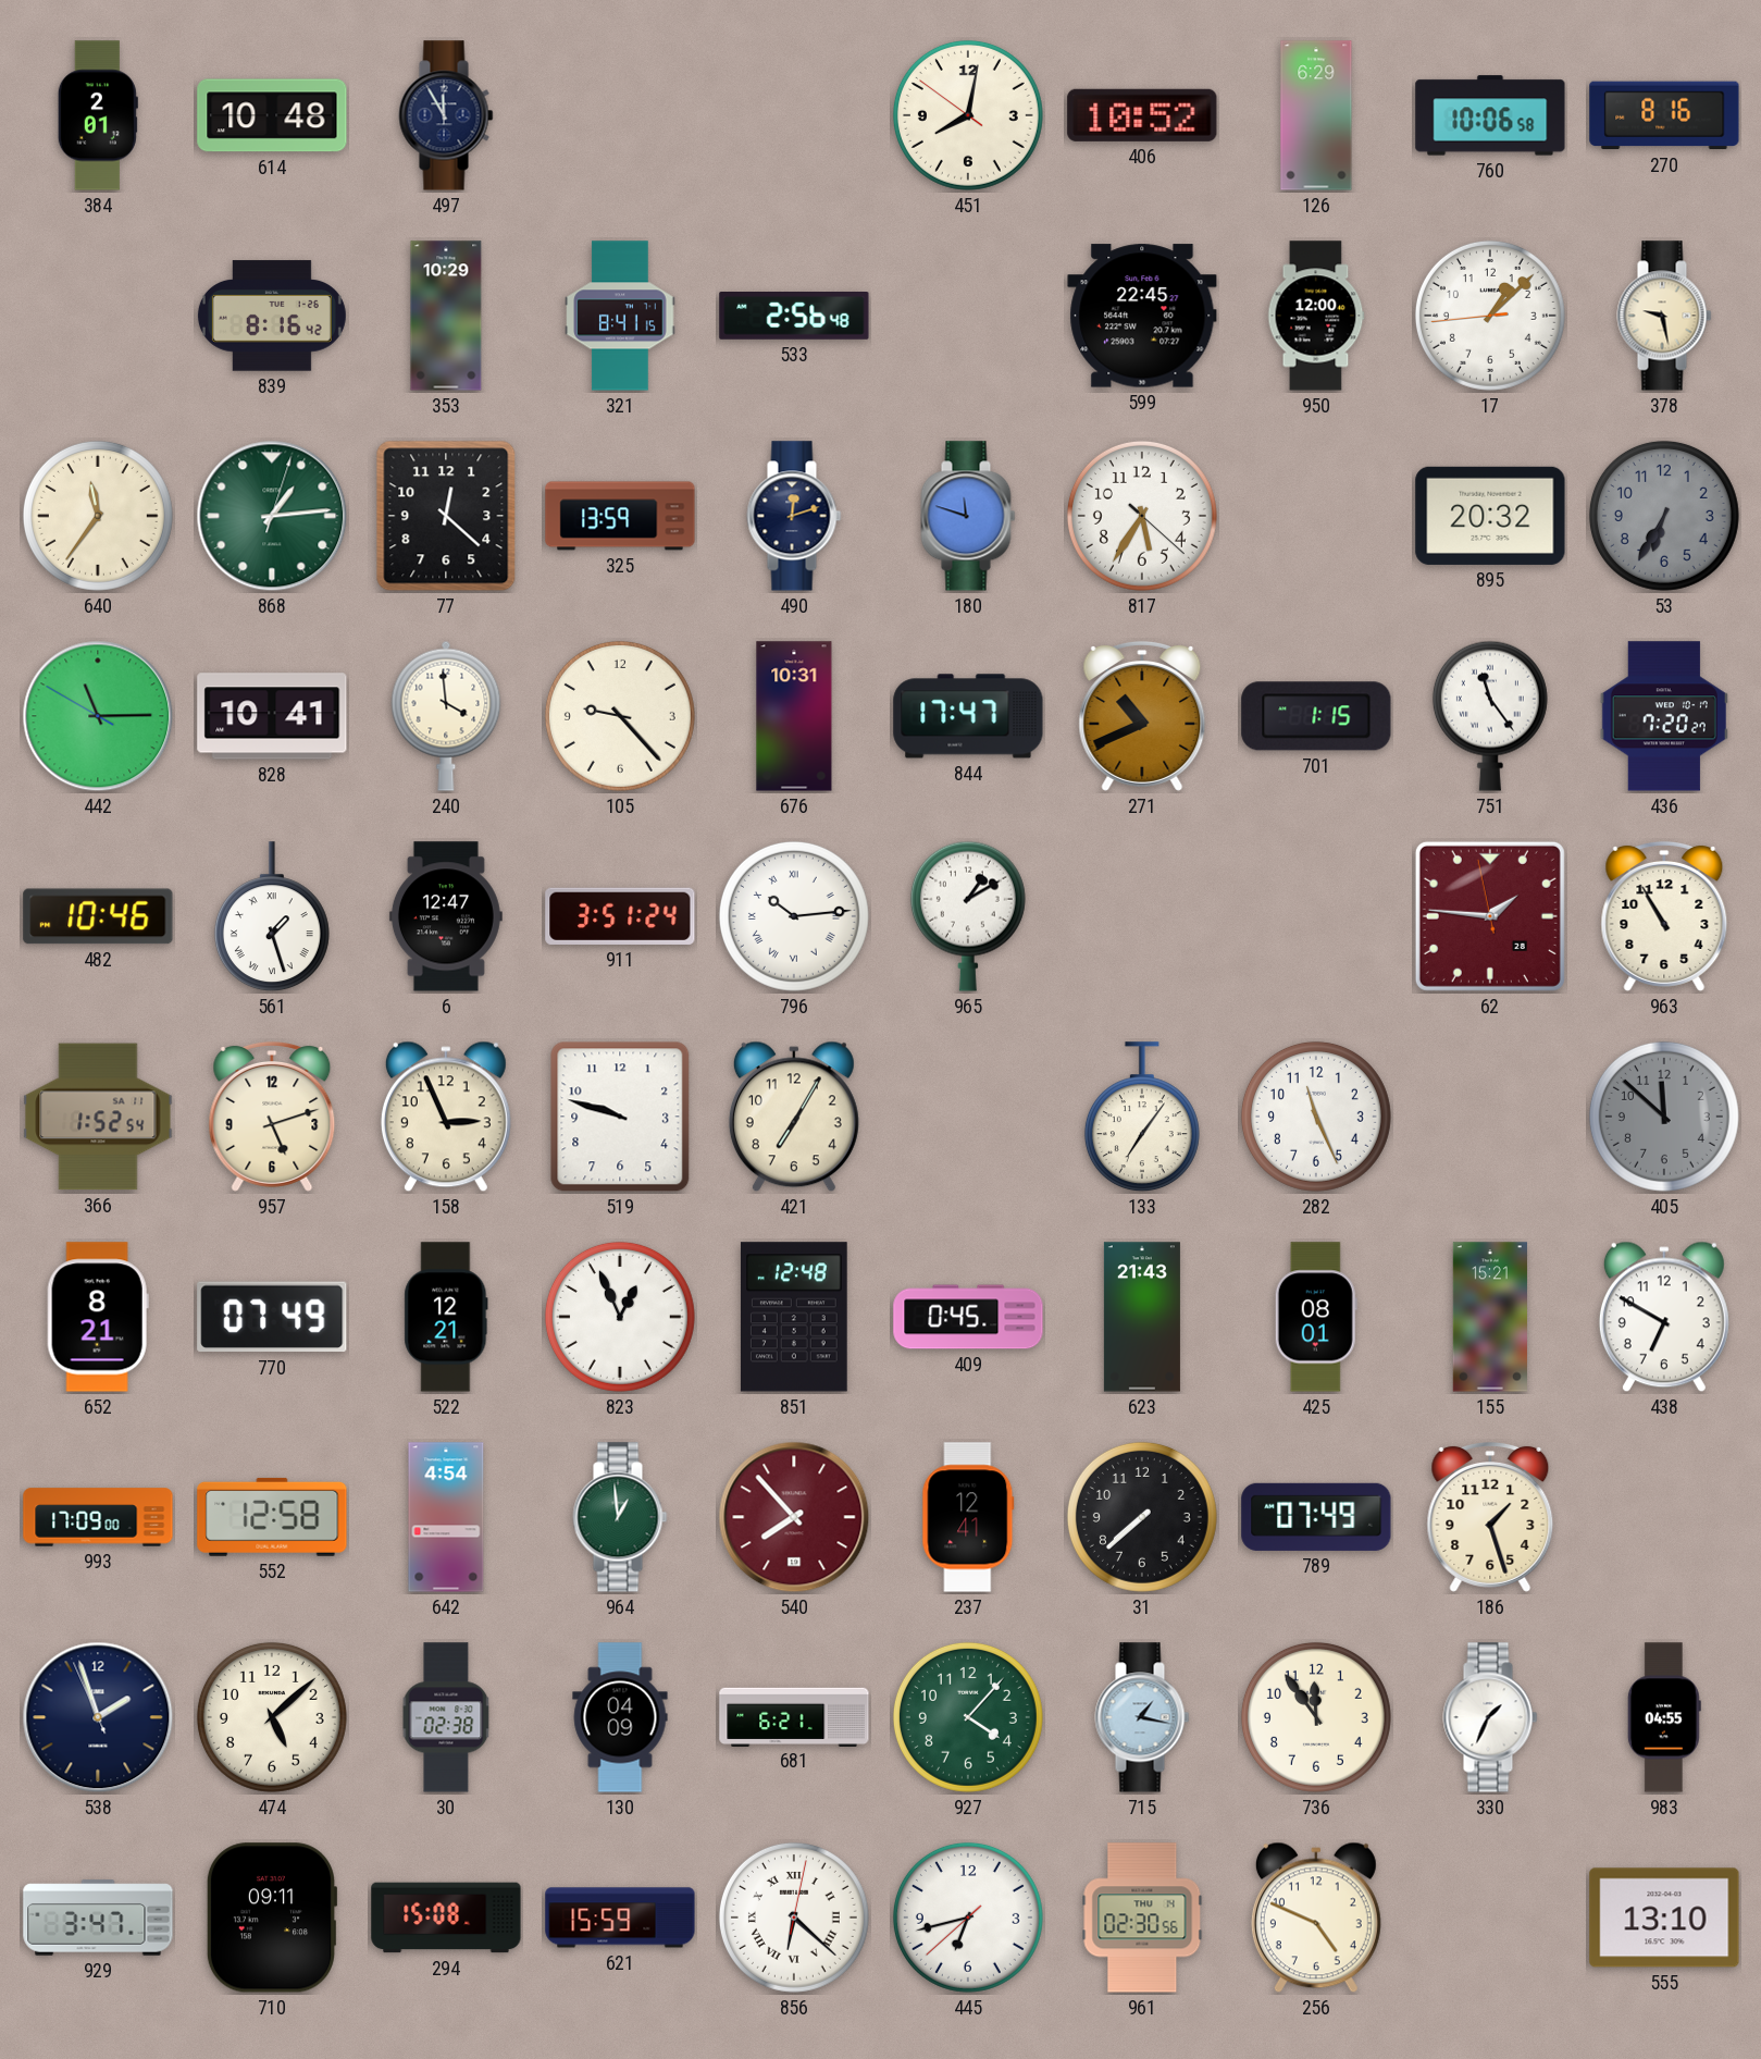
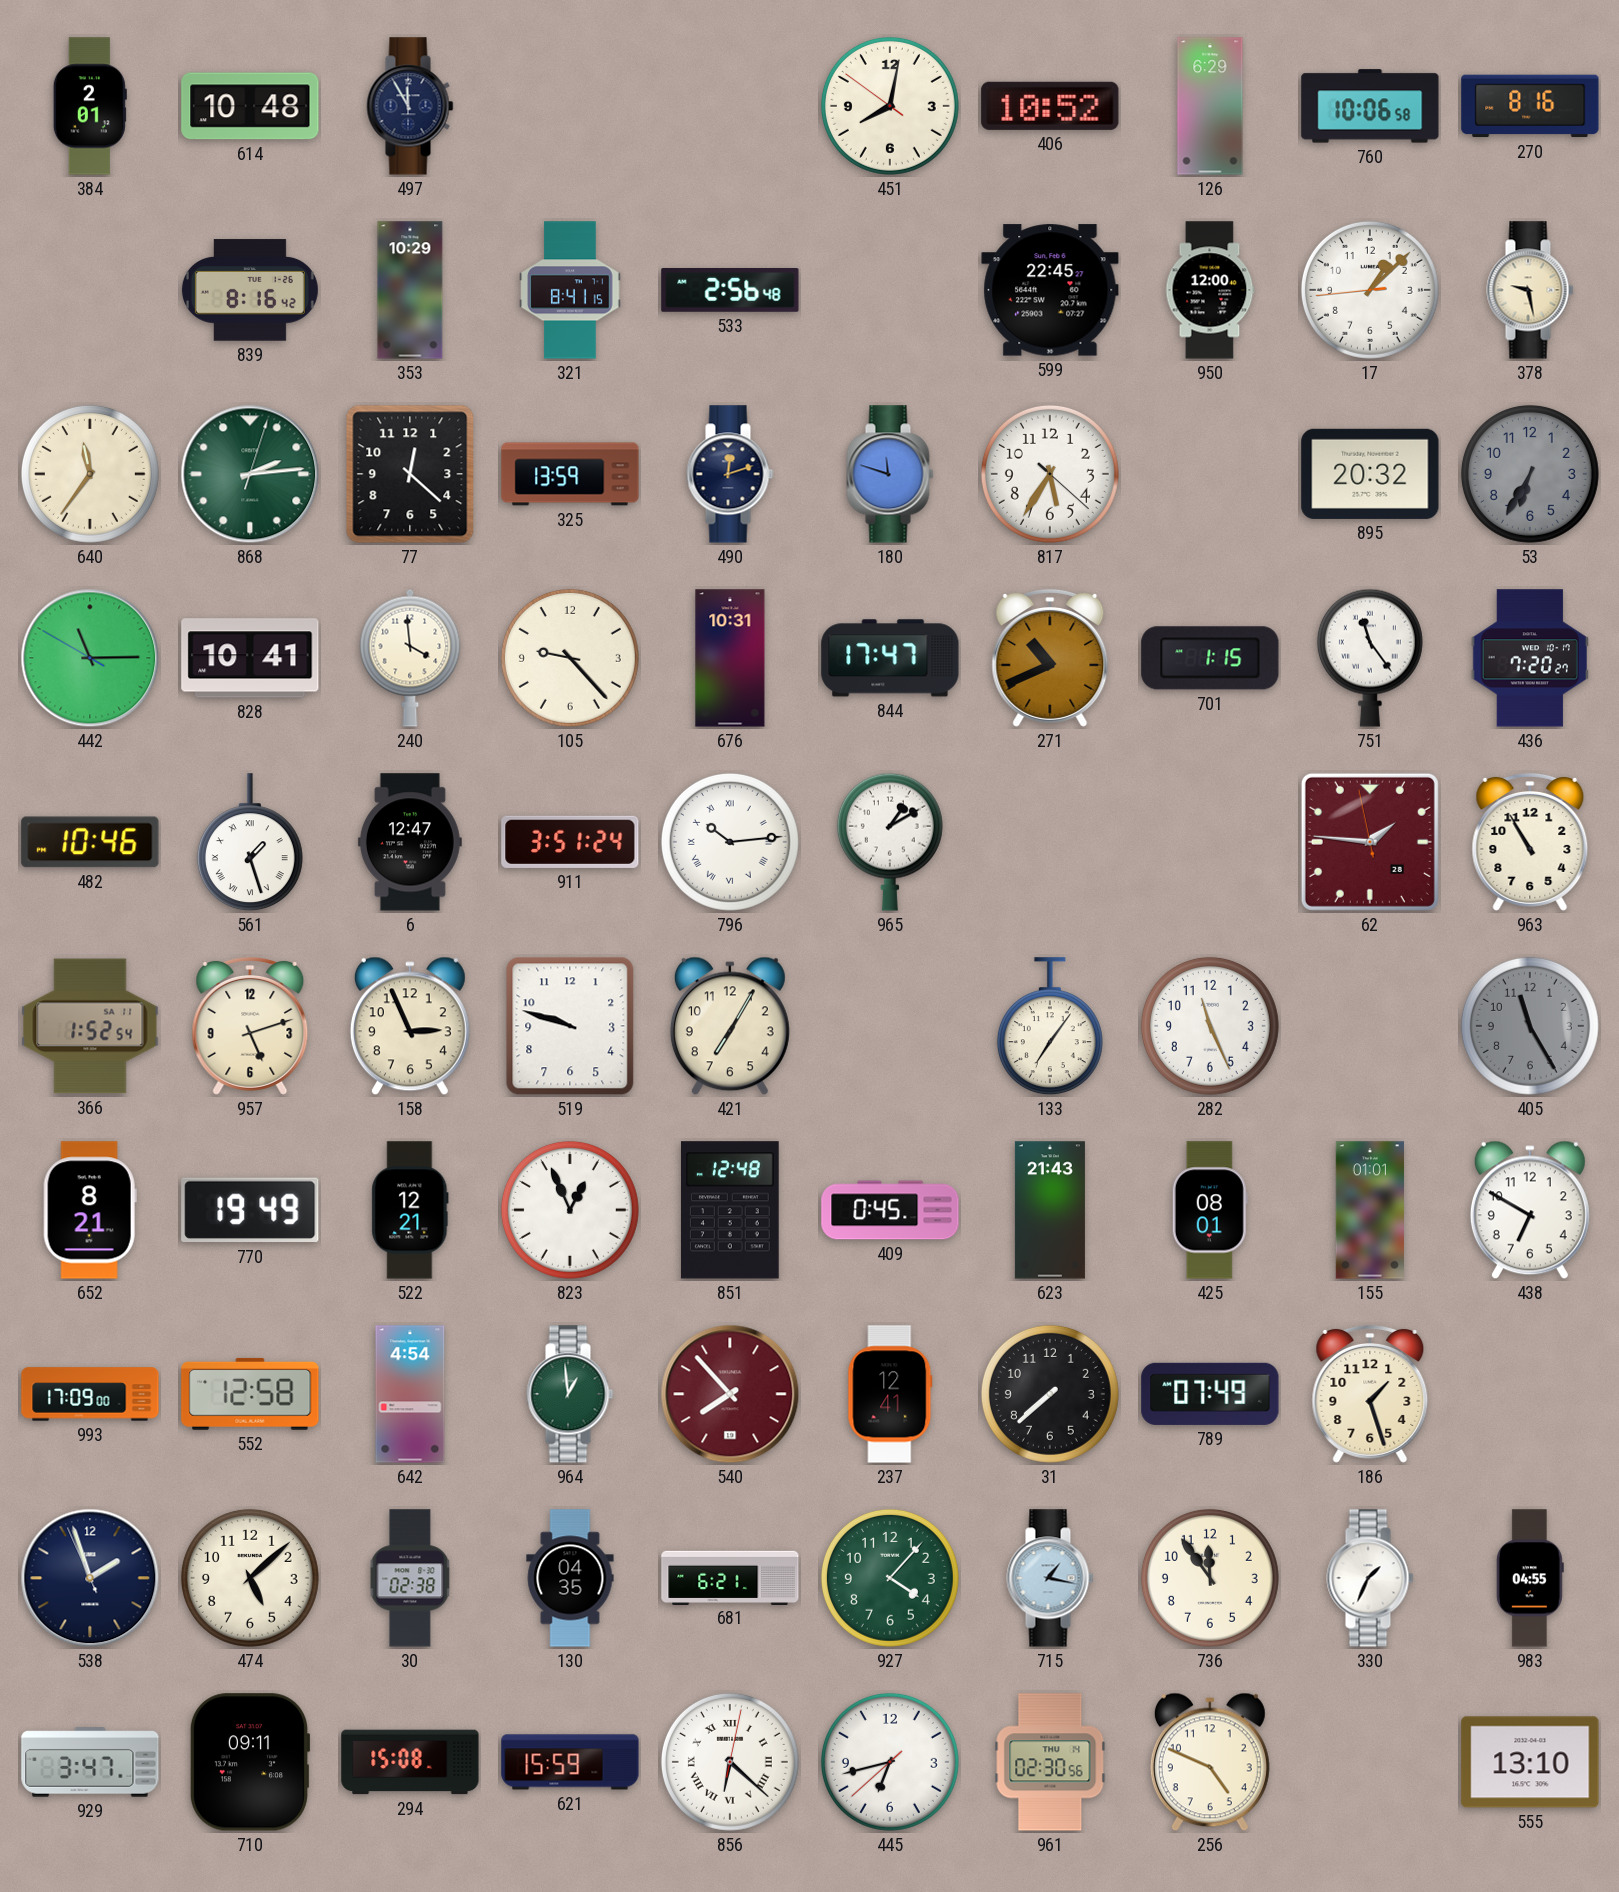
868: 1:14 -> 2:14 (250, 474)
405: 11:52 -> 11:25 (1530, 1026)
770: 07:49 -> 19:49 (250, 1210)
155: 15:21 -> 01:01 (1370, 1210)
130: 04:09 -> 04:35 (570, 1578)
